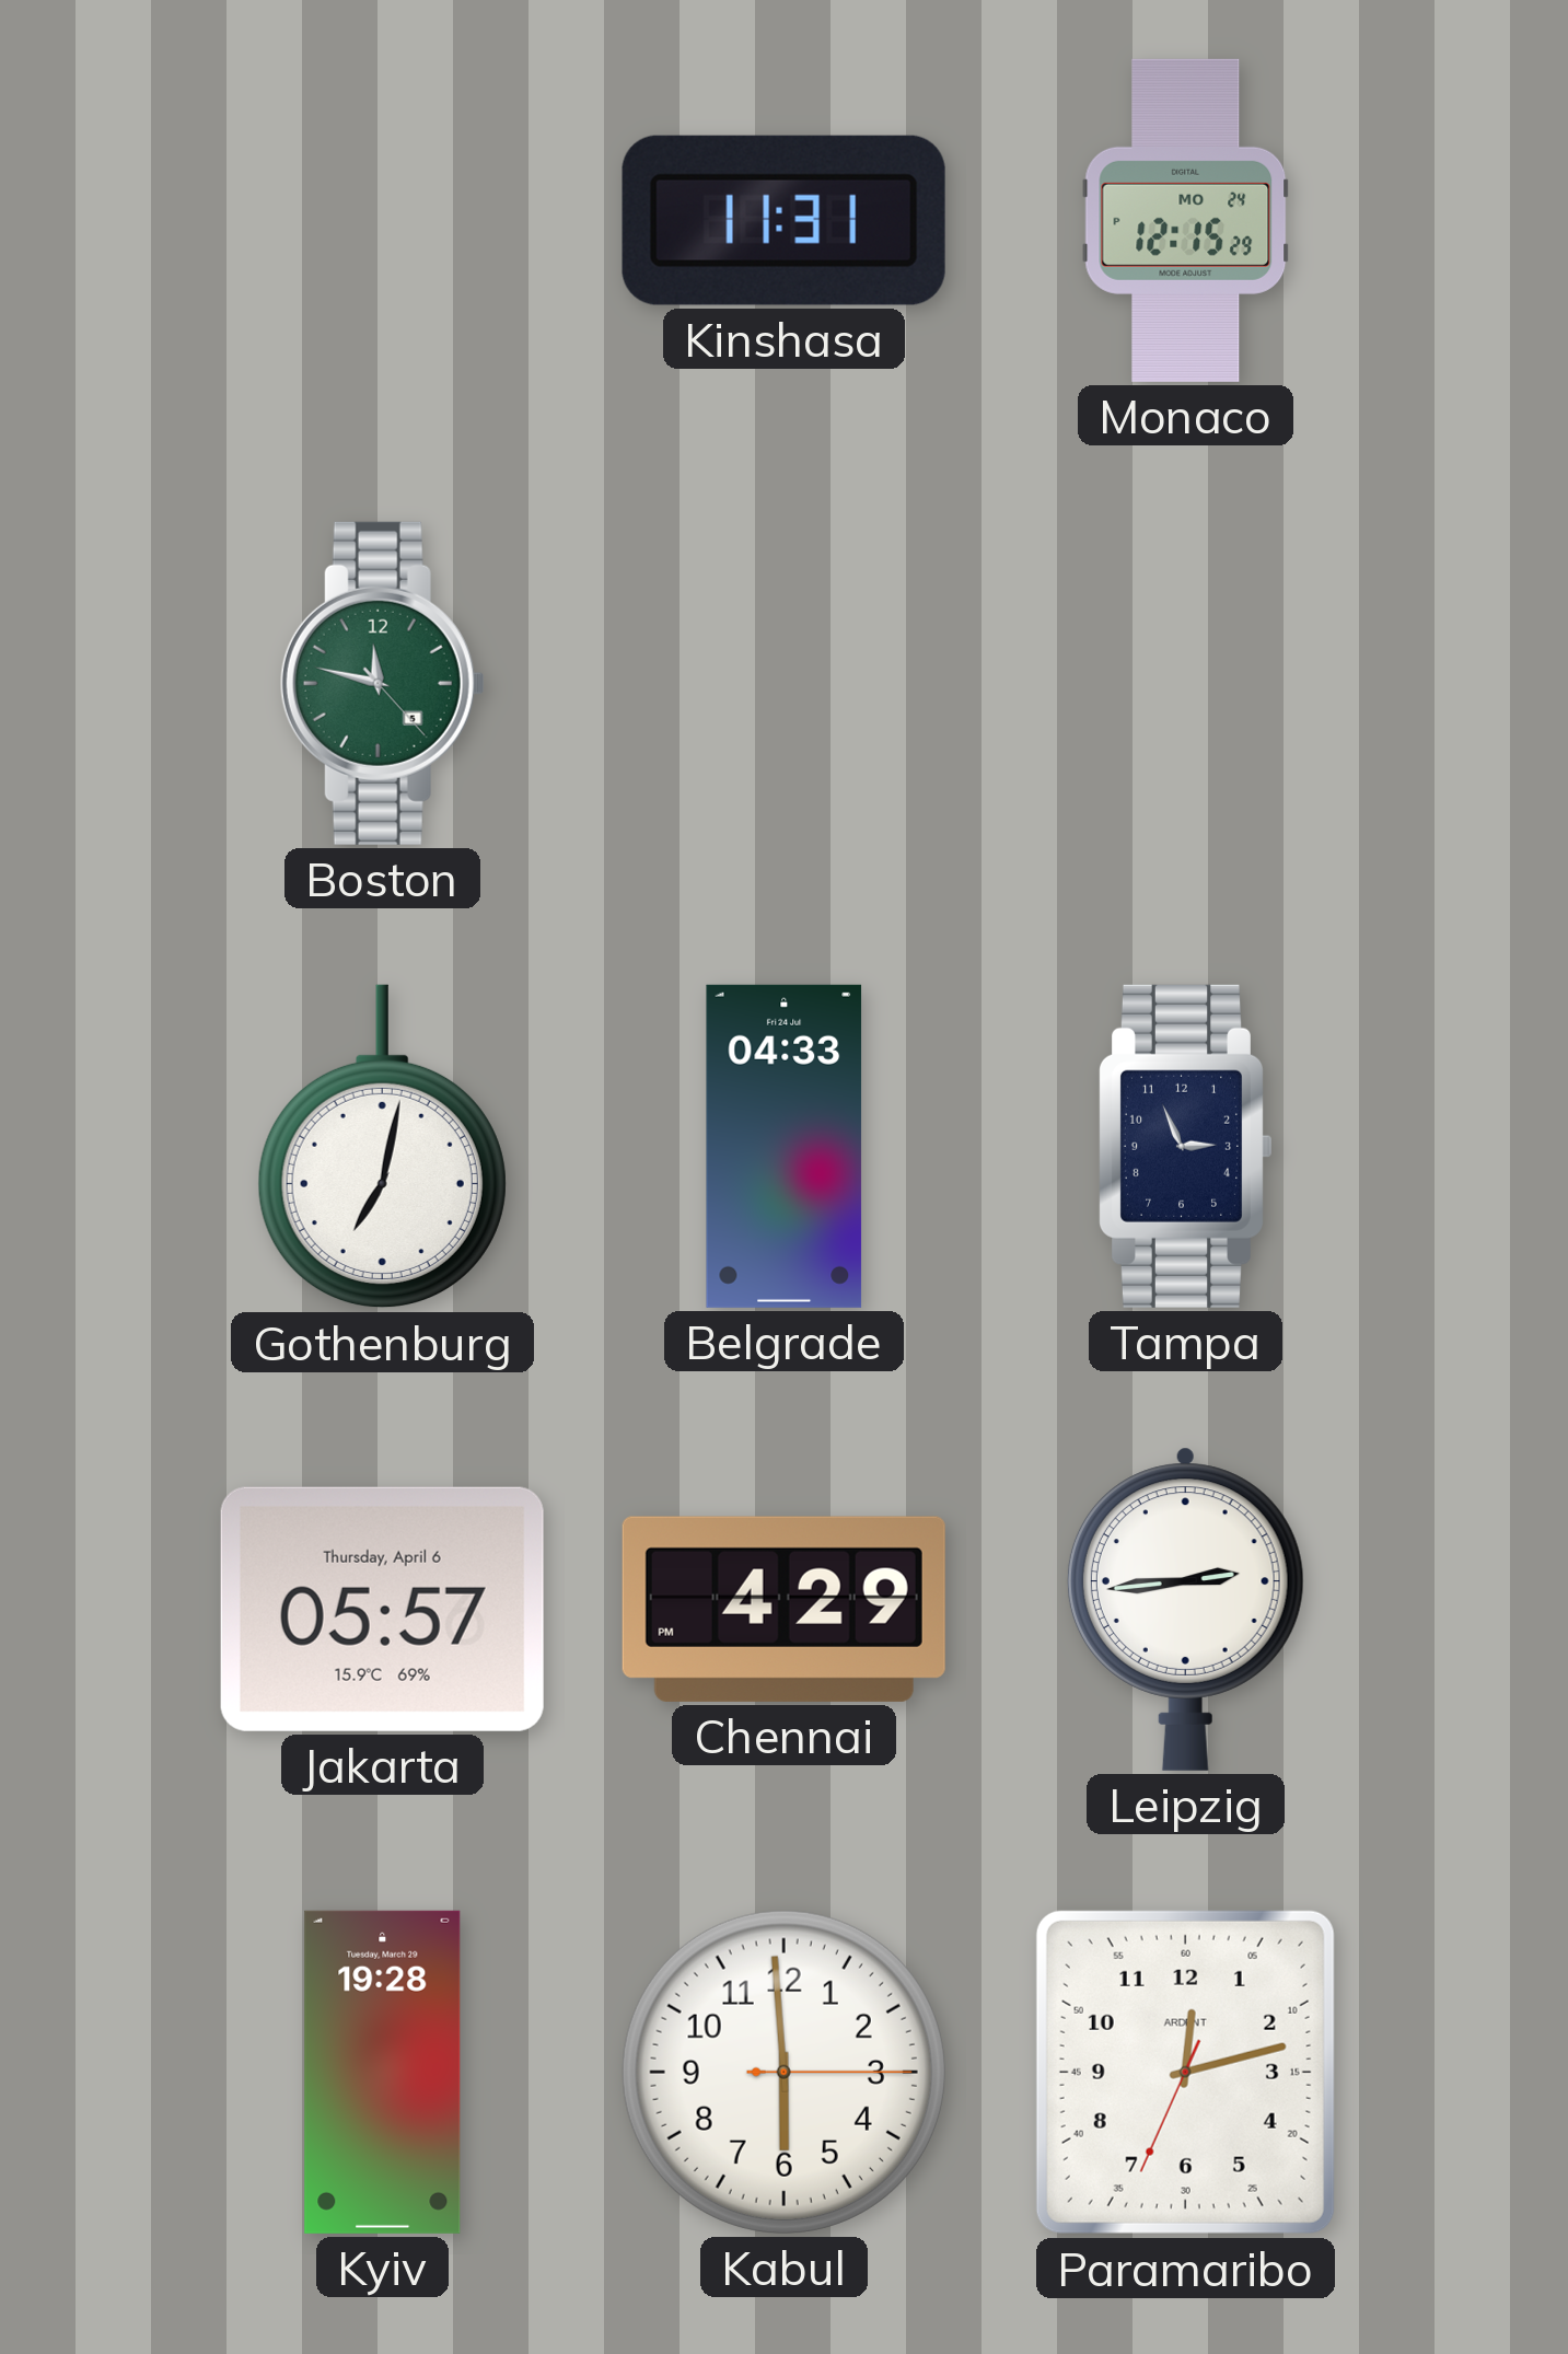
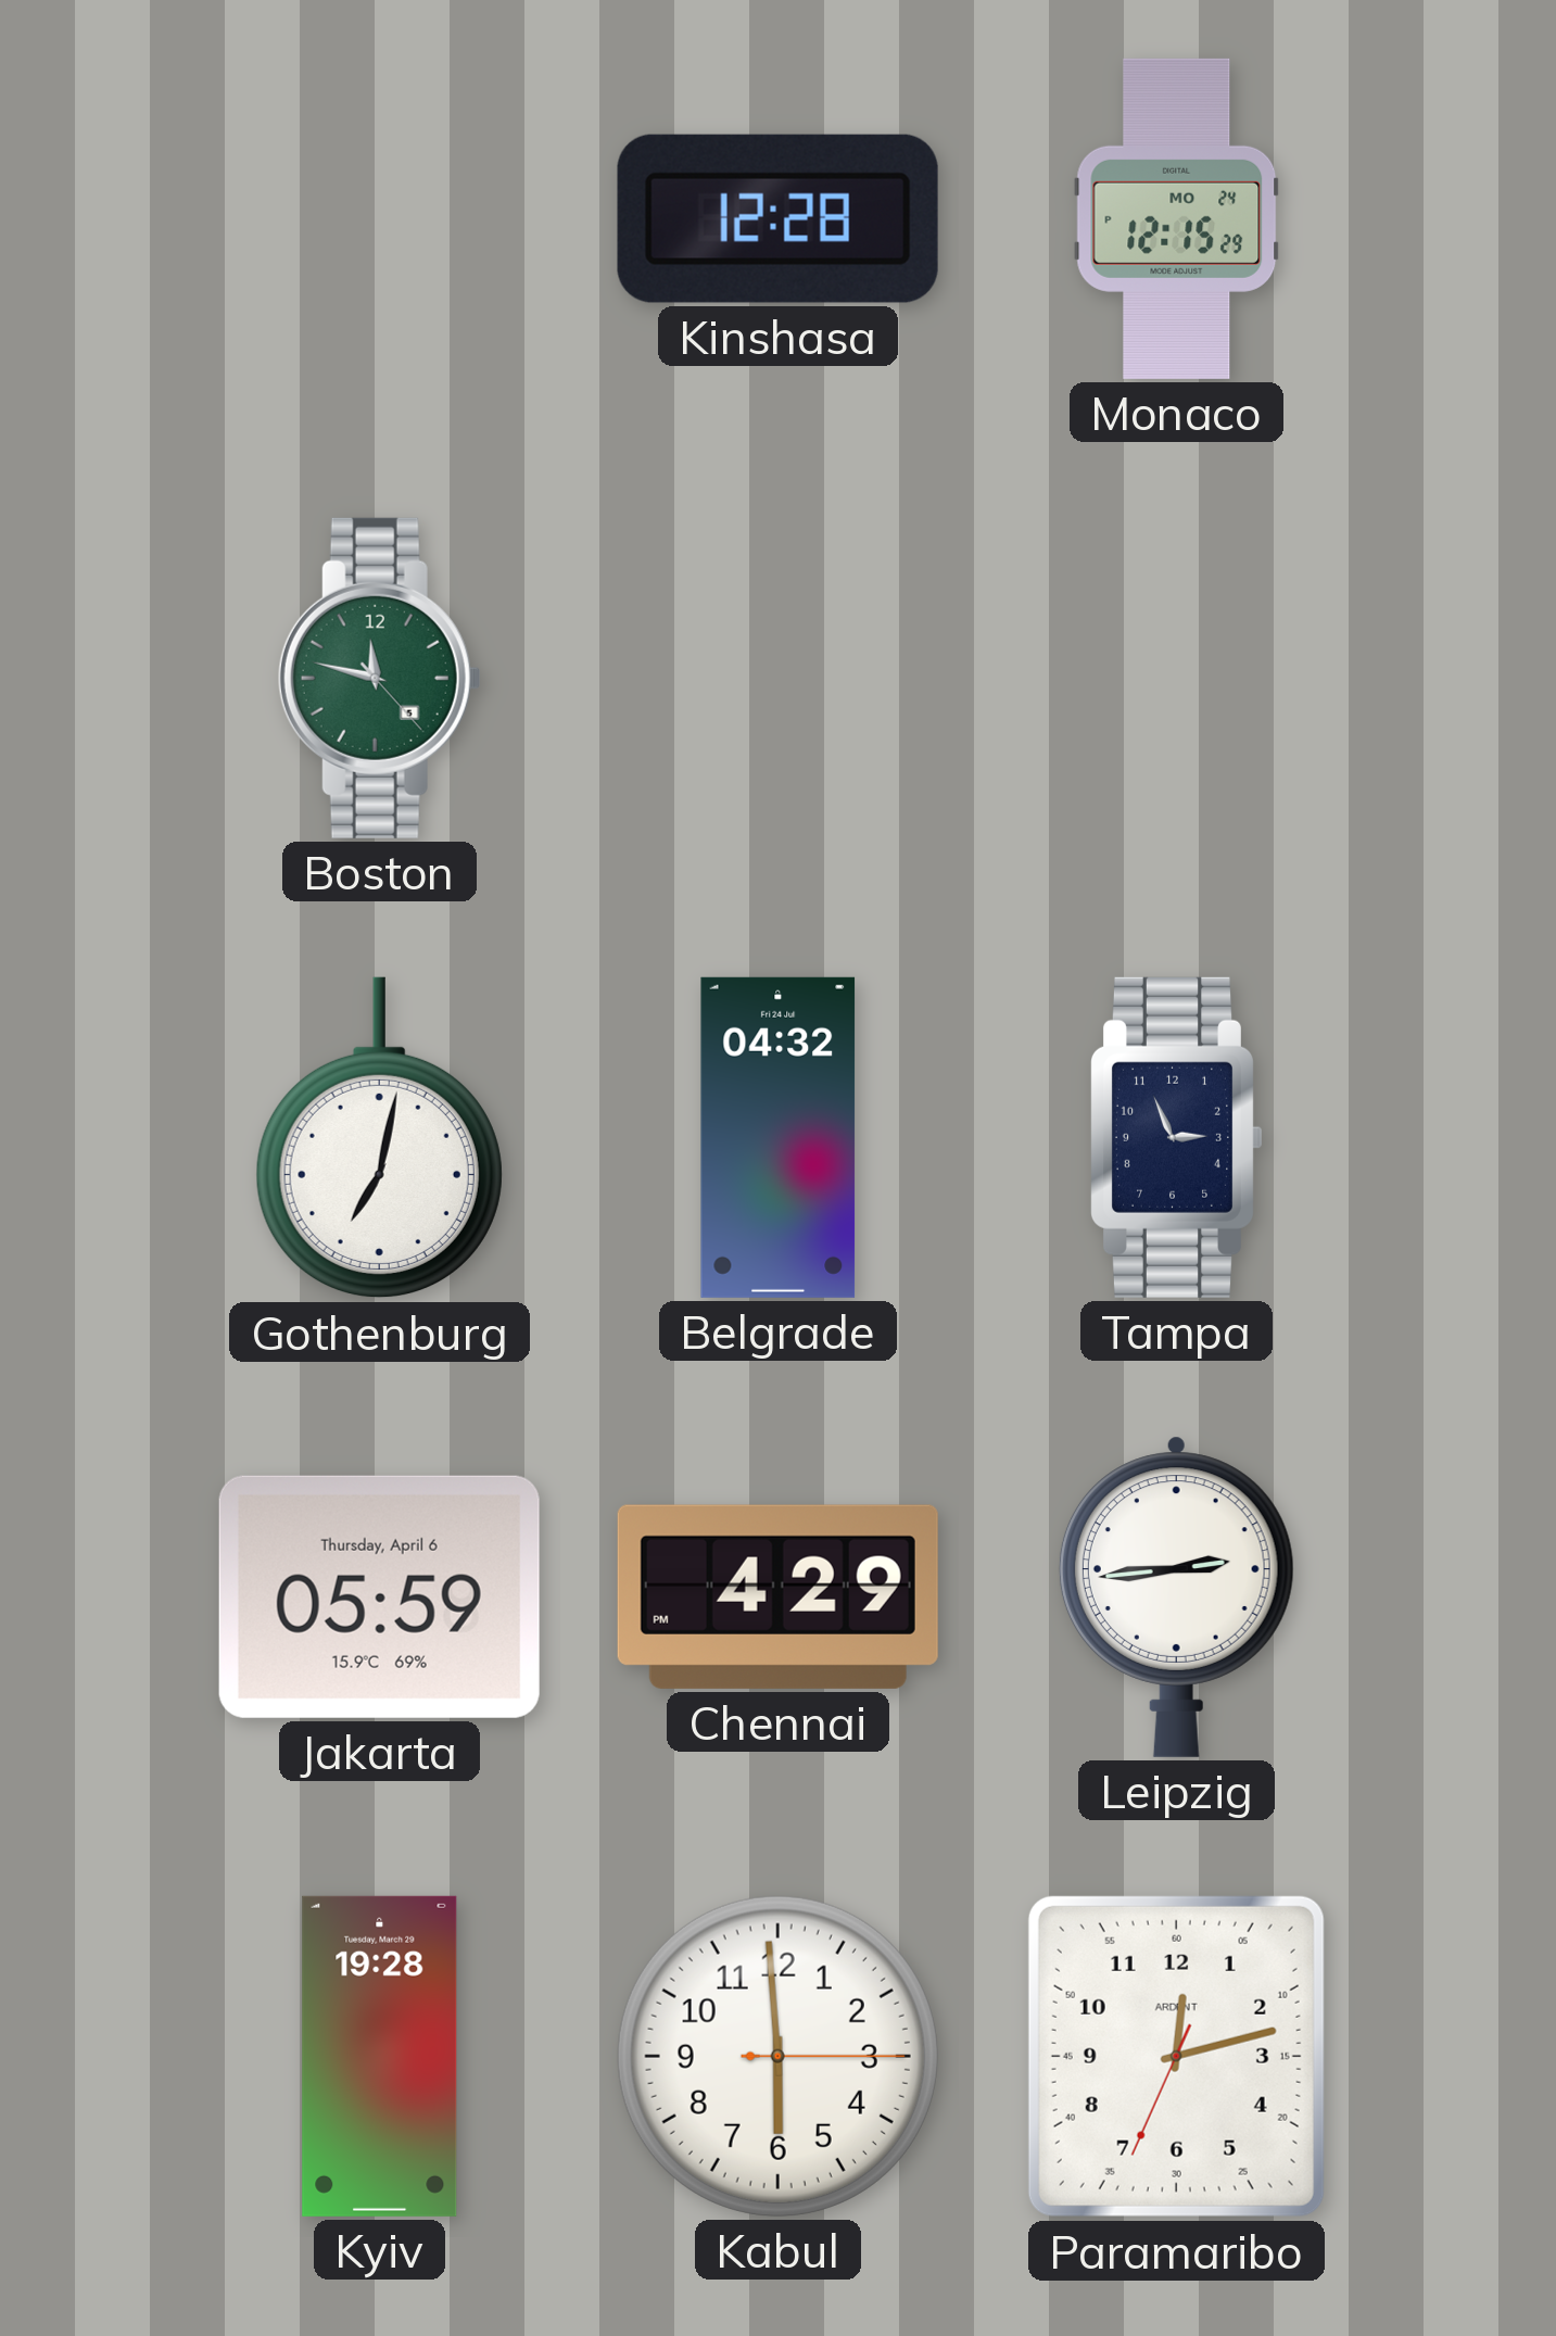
Kinshasa: 11:31 -> 12:28 (777, 218)
Belgrade: 04:33 -> 04:32 (779, 1137)
Jakarta: 05:57 -> 05:59 (379, 1596)
